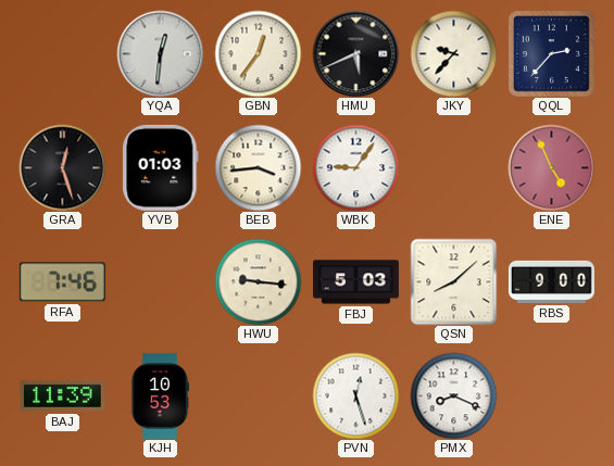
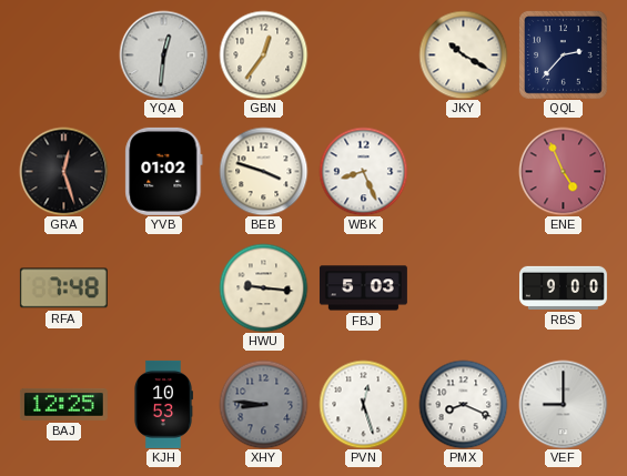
HMU: 5:41 -> none (355, 53)
JKY: 9:37 -> 10:20 (463, 54)
YVB: 01:03 -> 01:02 (164, 171)
BEB: 3:44 -> 3:48 (263, 171)
WBK: 9:06 -> 8:26 (363, 171)
RFA: 7:46 -> 7:48 (63, 288)
QSN: 8:08 -> none (453, 281)
BAJ: 11:39 -> 12:25 (63, 404)
XHY: none -> 8:46 (263, 404)
VEF: none -> 9:00 (563, 404)
